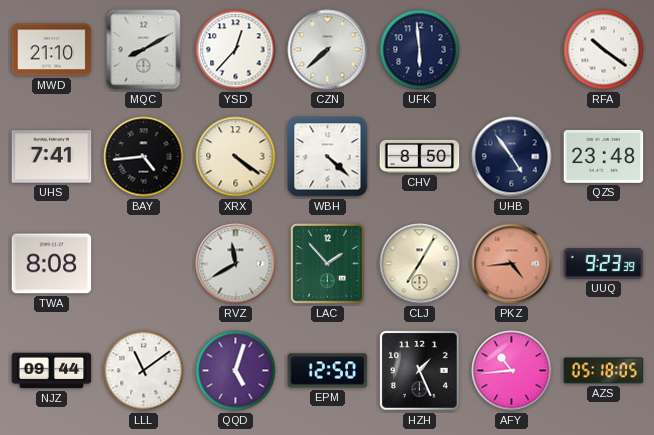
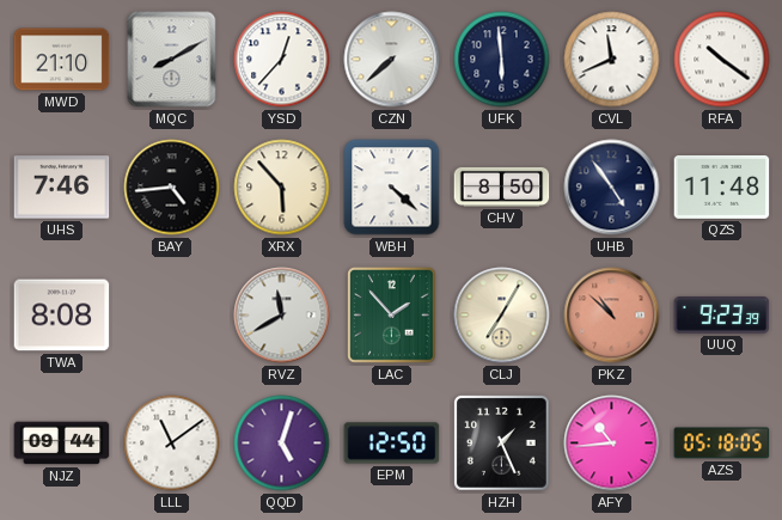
CVL: none -> 11:41 (612, 60)
UHS: 7:41 -> 7:46 (62, 188)
XRX: 4:21 -> 5:53 (282, 188)
QZS: 23:48 -> 11:48 (722, 186)
PKZ: 4:44 -> 10:52 (612, 316)
